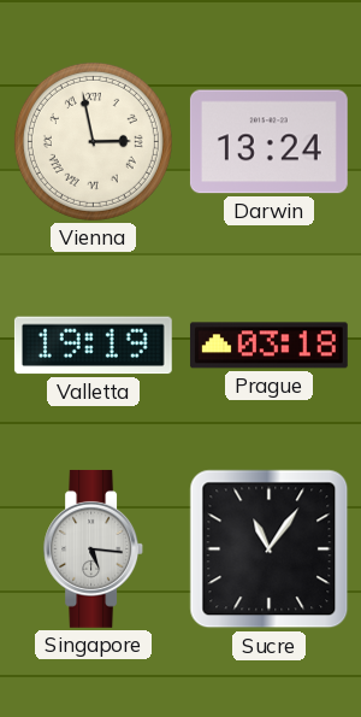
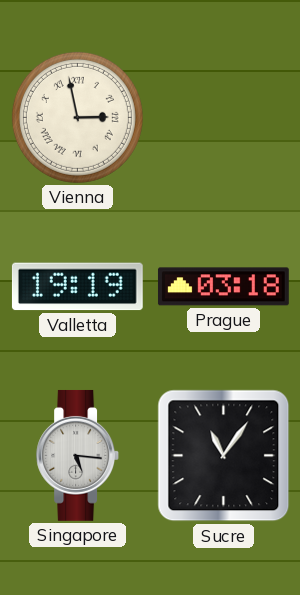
Darwin: 13:24 -> none (268, 142)
